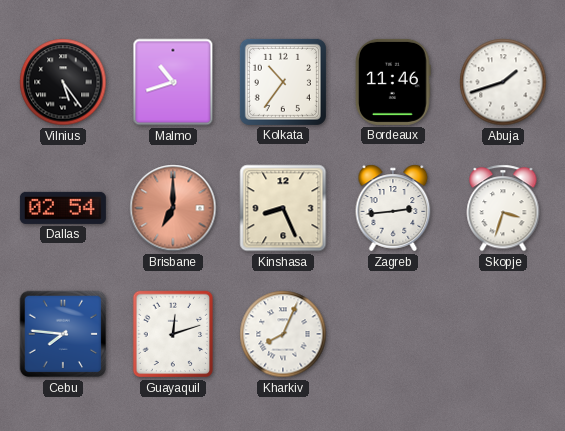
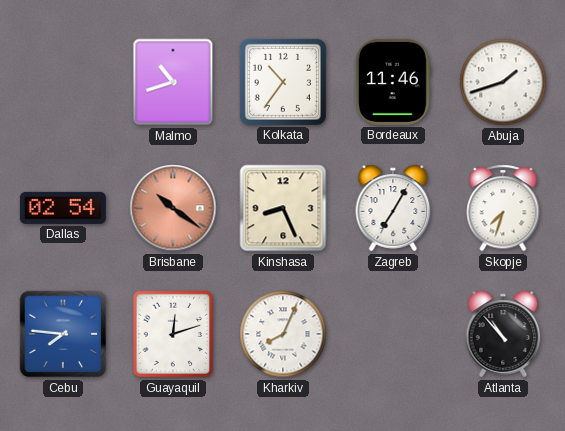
Vilnius: 5:24 -> none (63, 82)
Brisbane: 7:00 -> 10:21 (173, 208)
Zagreb: 2:44 -> 7:05 (393, 208)
Skopje: 3:33 -> 7:33 (503, 208)
Atlanta: none -> 10:53 (503, 334)
